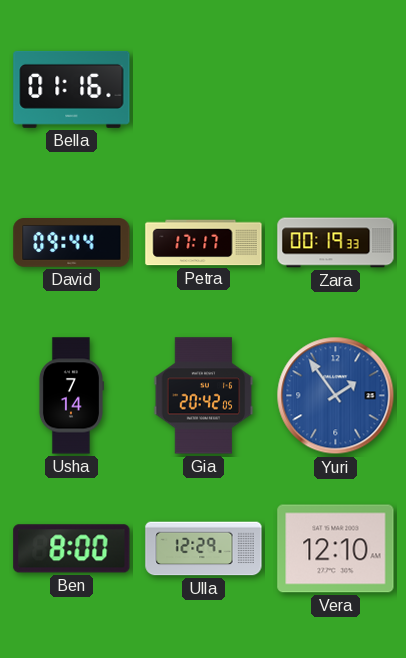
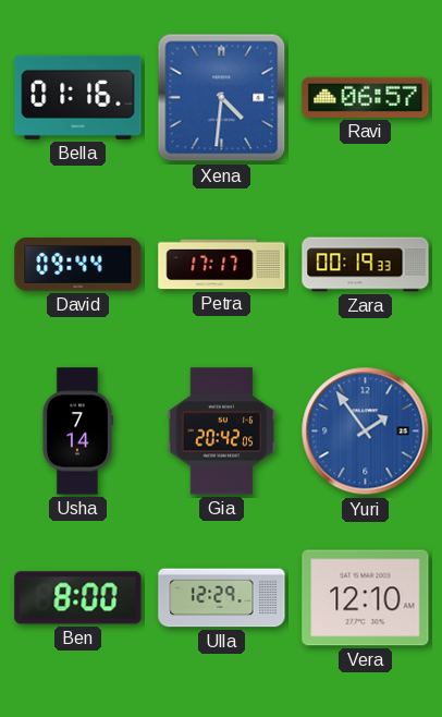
Xena: none -> 4:31 (222, 98)
Ravi: none -> 06:57 (366, 97)
